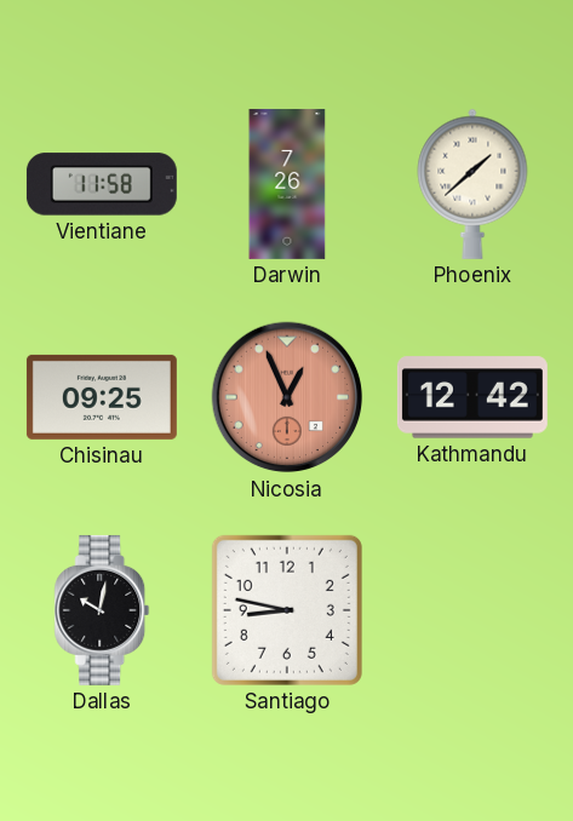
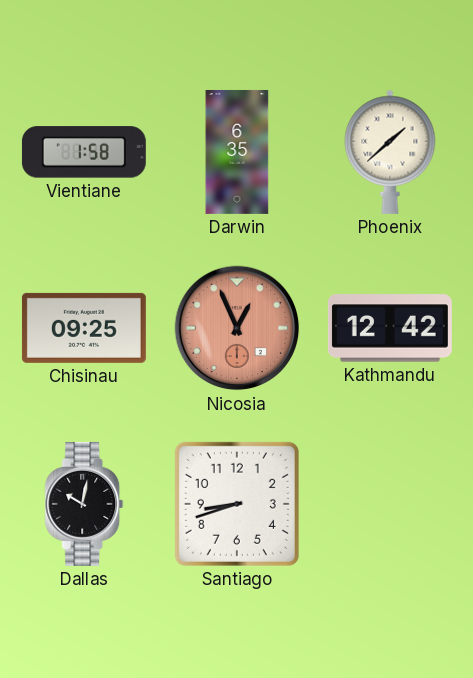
Vientiane: 11:58 -> 1:58 (84, 152)
Darwin: 7:26 -> 6:35 (237, 152)
Santiago: 8:47 -> 8:42 (237, 504)
